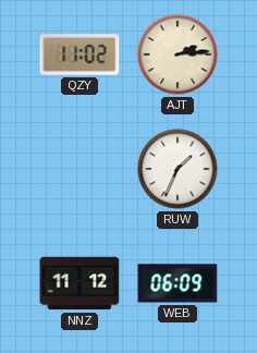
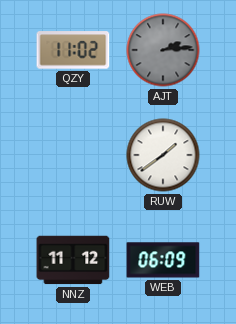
AJT dial: cream -> grey (163, 50)
RUW: 1:34 -> 1:39 (163, 155)
